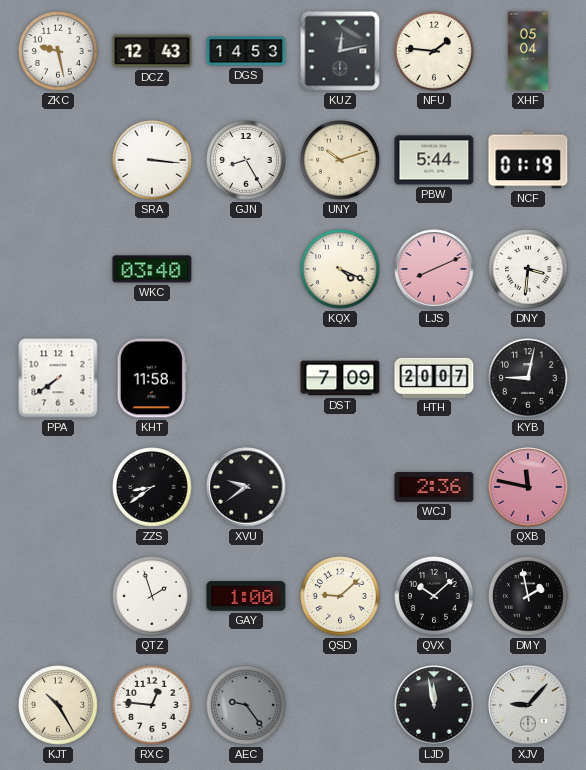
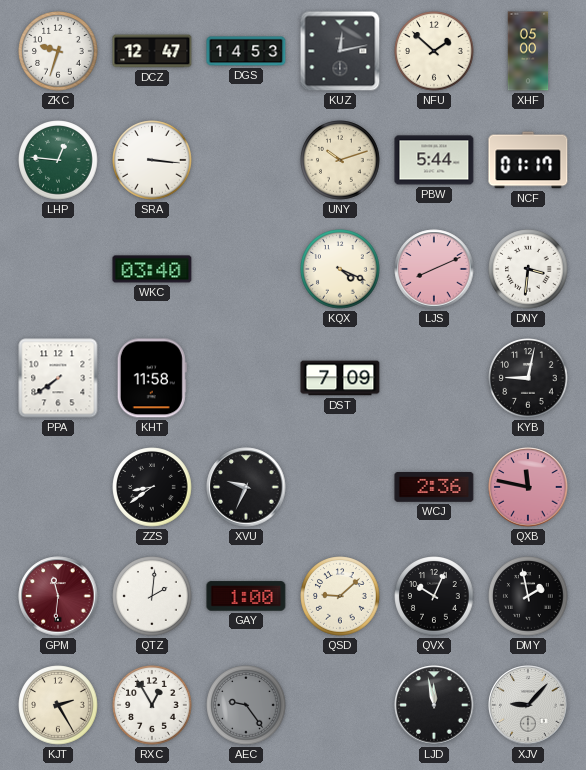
ZKC: 9:28 -> 9:33 (58, 51)
DCZ: 12:43 -> 12:47 (152, 51)
NFU: 1:46 -> 1:52 (434, 51)
XHF: 05:04 -> 05:00 (528, 51)
LHP: none -> 12:46 (58, 160)
GJN: 8:25 -> none (246, 160)
NCF: 01:19 -> 01:17 (528, 160)
HTH: 20:07 -> none (434, 378)
XVU: 9:39 -> 9:34 (246, 487)
GPM: none -> 11:31 (58, 596)
QTZ: 1:57 -> 2:01 (152, 596)
QVX: 10:08 -> 10:04 (434, 596)
KJT: 10:25 -> 2:25 (58, 705)
RXC: 12:46 -> 12:55 (152, 705)
